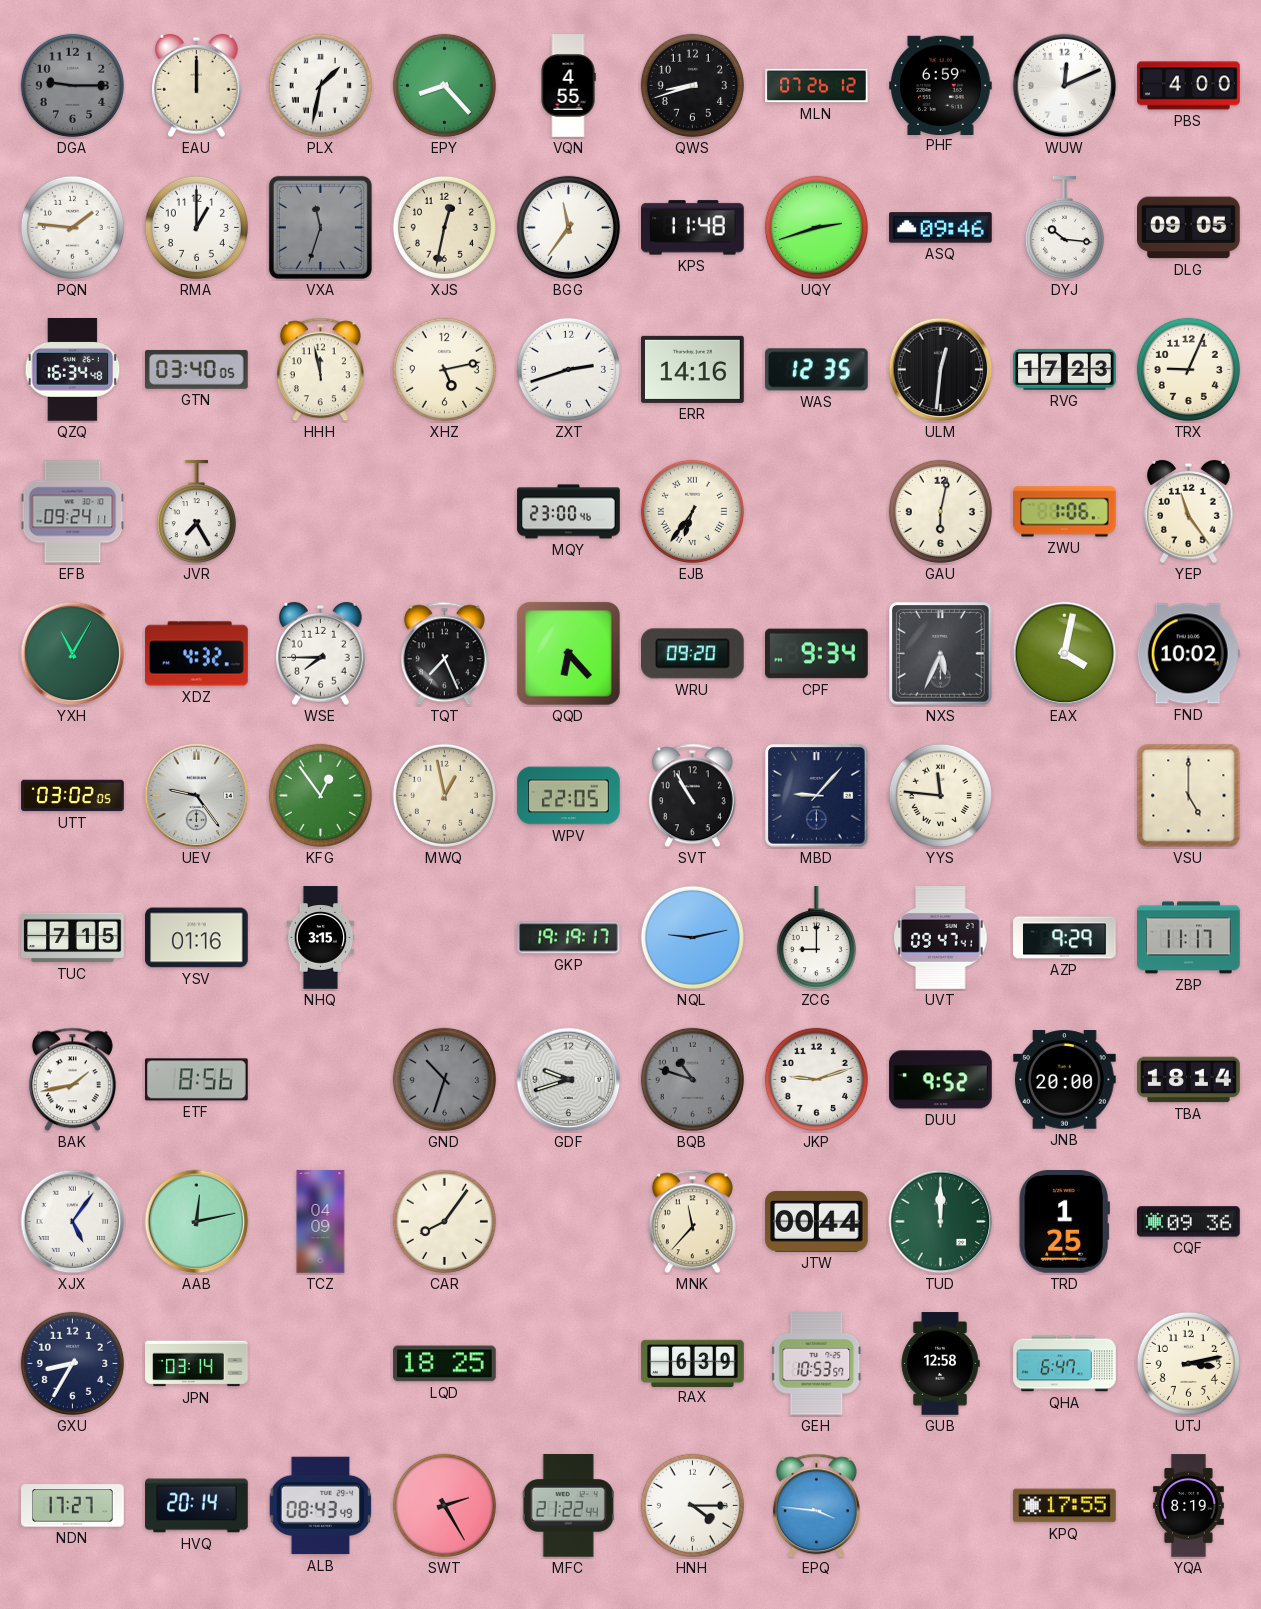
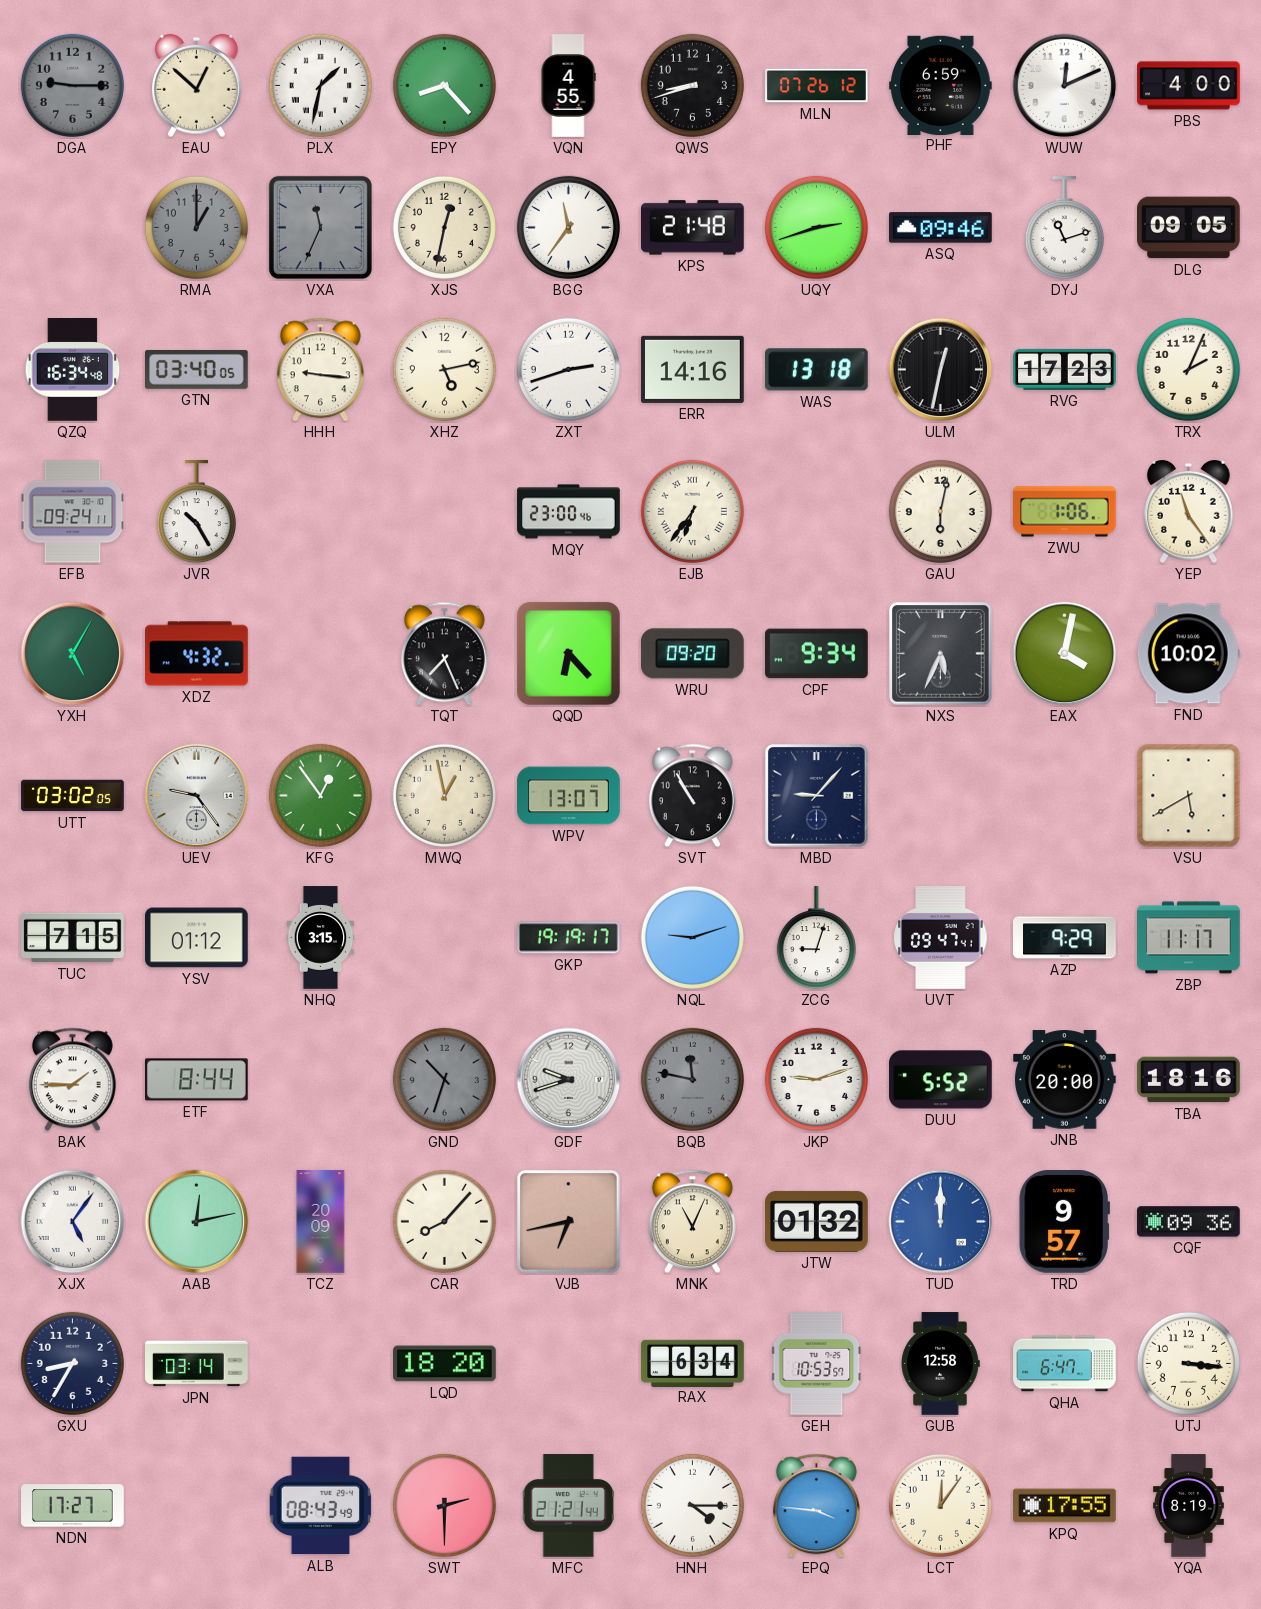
EAU: 12:00 -> 12:52 (197, 86)
PQN: 1:46 -> none (72, 227)
RMA dial: white -> grey (196, 227)
VXA: 11:33 -> 11:34 (320, 227)
KPS: 11:48 -> 21:48 (693, 228)
DYJ: 10:16 -> 11:12 (1064, 228)
HHH: 11:58 -> 9:16 (320, 370)
WAS: 12:35 -> 13:18 (817, 370)
ULM: 12:31 -> 12:32 (941, 370)
TRX: 9:04 -> 2:04 (1188, 369)
JVR: 7:25 -> 10:25 (196, 512)
YXH: 11:05 -> 5:05 (73, 654)
WSE: 7:45 -> none (321, 654)
WPV: 22:05 -> 13:07 (569, 796)
YYS: 11:46 -> none (940, 795)
VSU: 5:00 -> 5:40 (1189, 796)
YSV: 01:16 -> 01:12 (197, 938)
NQL: 9:13 -> 9:12 (692, 937)
ZCG: 9:00 -> 9:03 (816, 938)
BAK: 1:43 -> 1:45 (72, 1080)
ETF: 8:56 -> 8:44 (197, 1080)
BQB: 10:48 -> 11:47 (692, 1079)
DUU: 9:52 -> 5:52 (941, 1080)
TBA: 18:14 -> 18:16 (1189, 1080)
TCZ: 04:09 -> 20:09 (321, 1222)
CAR: 8:06 -> 8:07 (444, 1221)
VJB: none -> 6:43 (569, 1222)
MNK: 11:37 -> 11:04 (692, 1222)
JTW: 00:44 -> 01:32 (817, 1221)
TUD dial: green -> blue (941, 1222)
TRD: 1:25 -> 9:57 (1064, 1222)
LQD: 18:25 -> 18:20 (445, 1364)
RAX: 6:39 -> 6:34 (693, 1363)
UTJ: 3:13 -> 3:16 (1188, 1363)
HVQ: 20:14 -> none (197, 1506)
SWT: 2:25 -> 2:30 (444, 1505)
MFC: 21:22 -> 21:21 (568, 1506)
LCT: none -> 12:06 (940, 1505)
